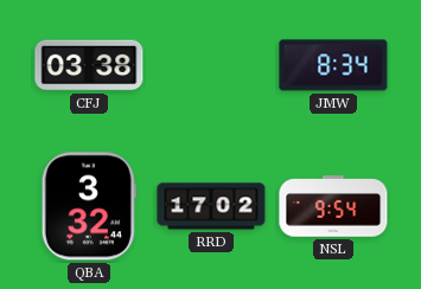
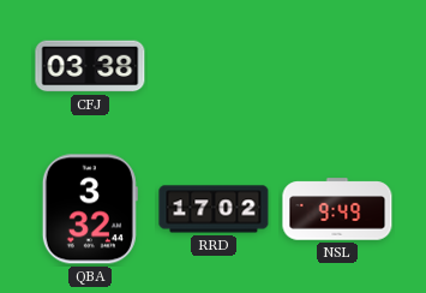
JMW: 8:34 -> none (333, 65)
NSL: 9:54 -> 9:49 (337, 209)
